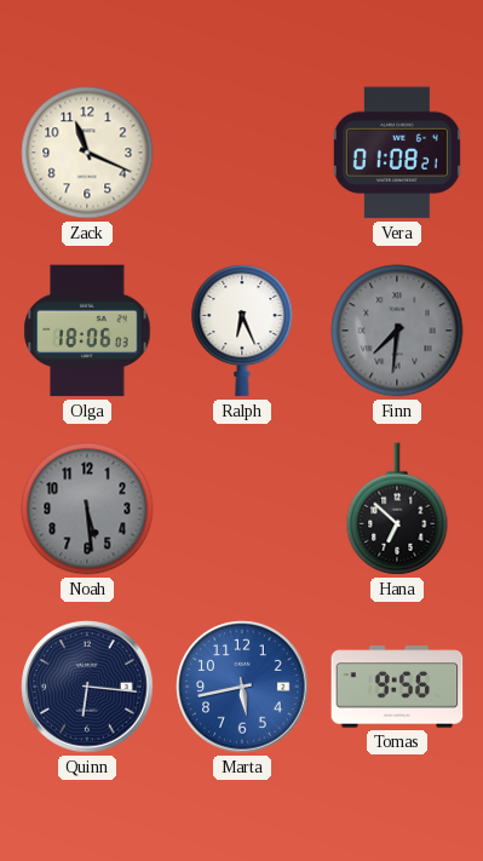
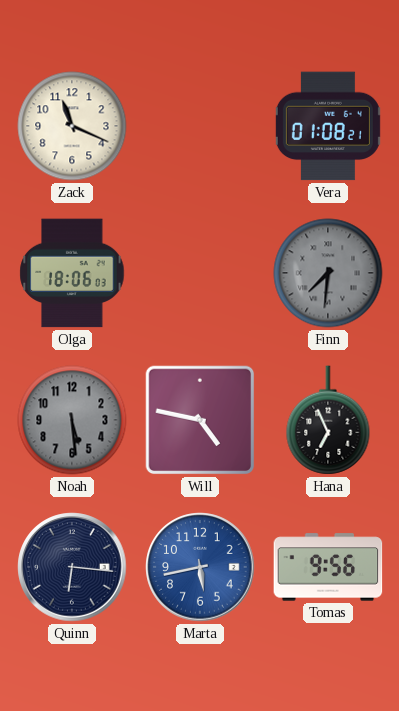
Ralph: 6:26 -> none (242, 331)
Will: none -> 4:47 (200, 420)
Hana: 6:52 -> 6:56 (328, 420)
